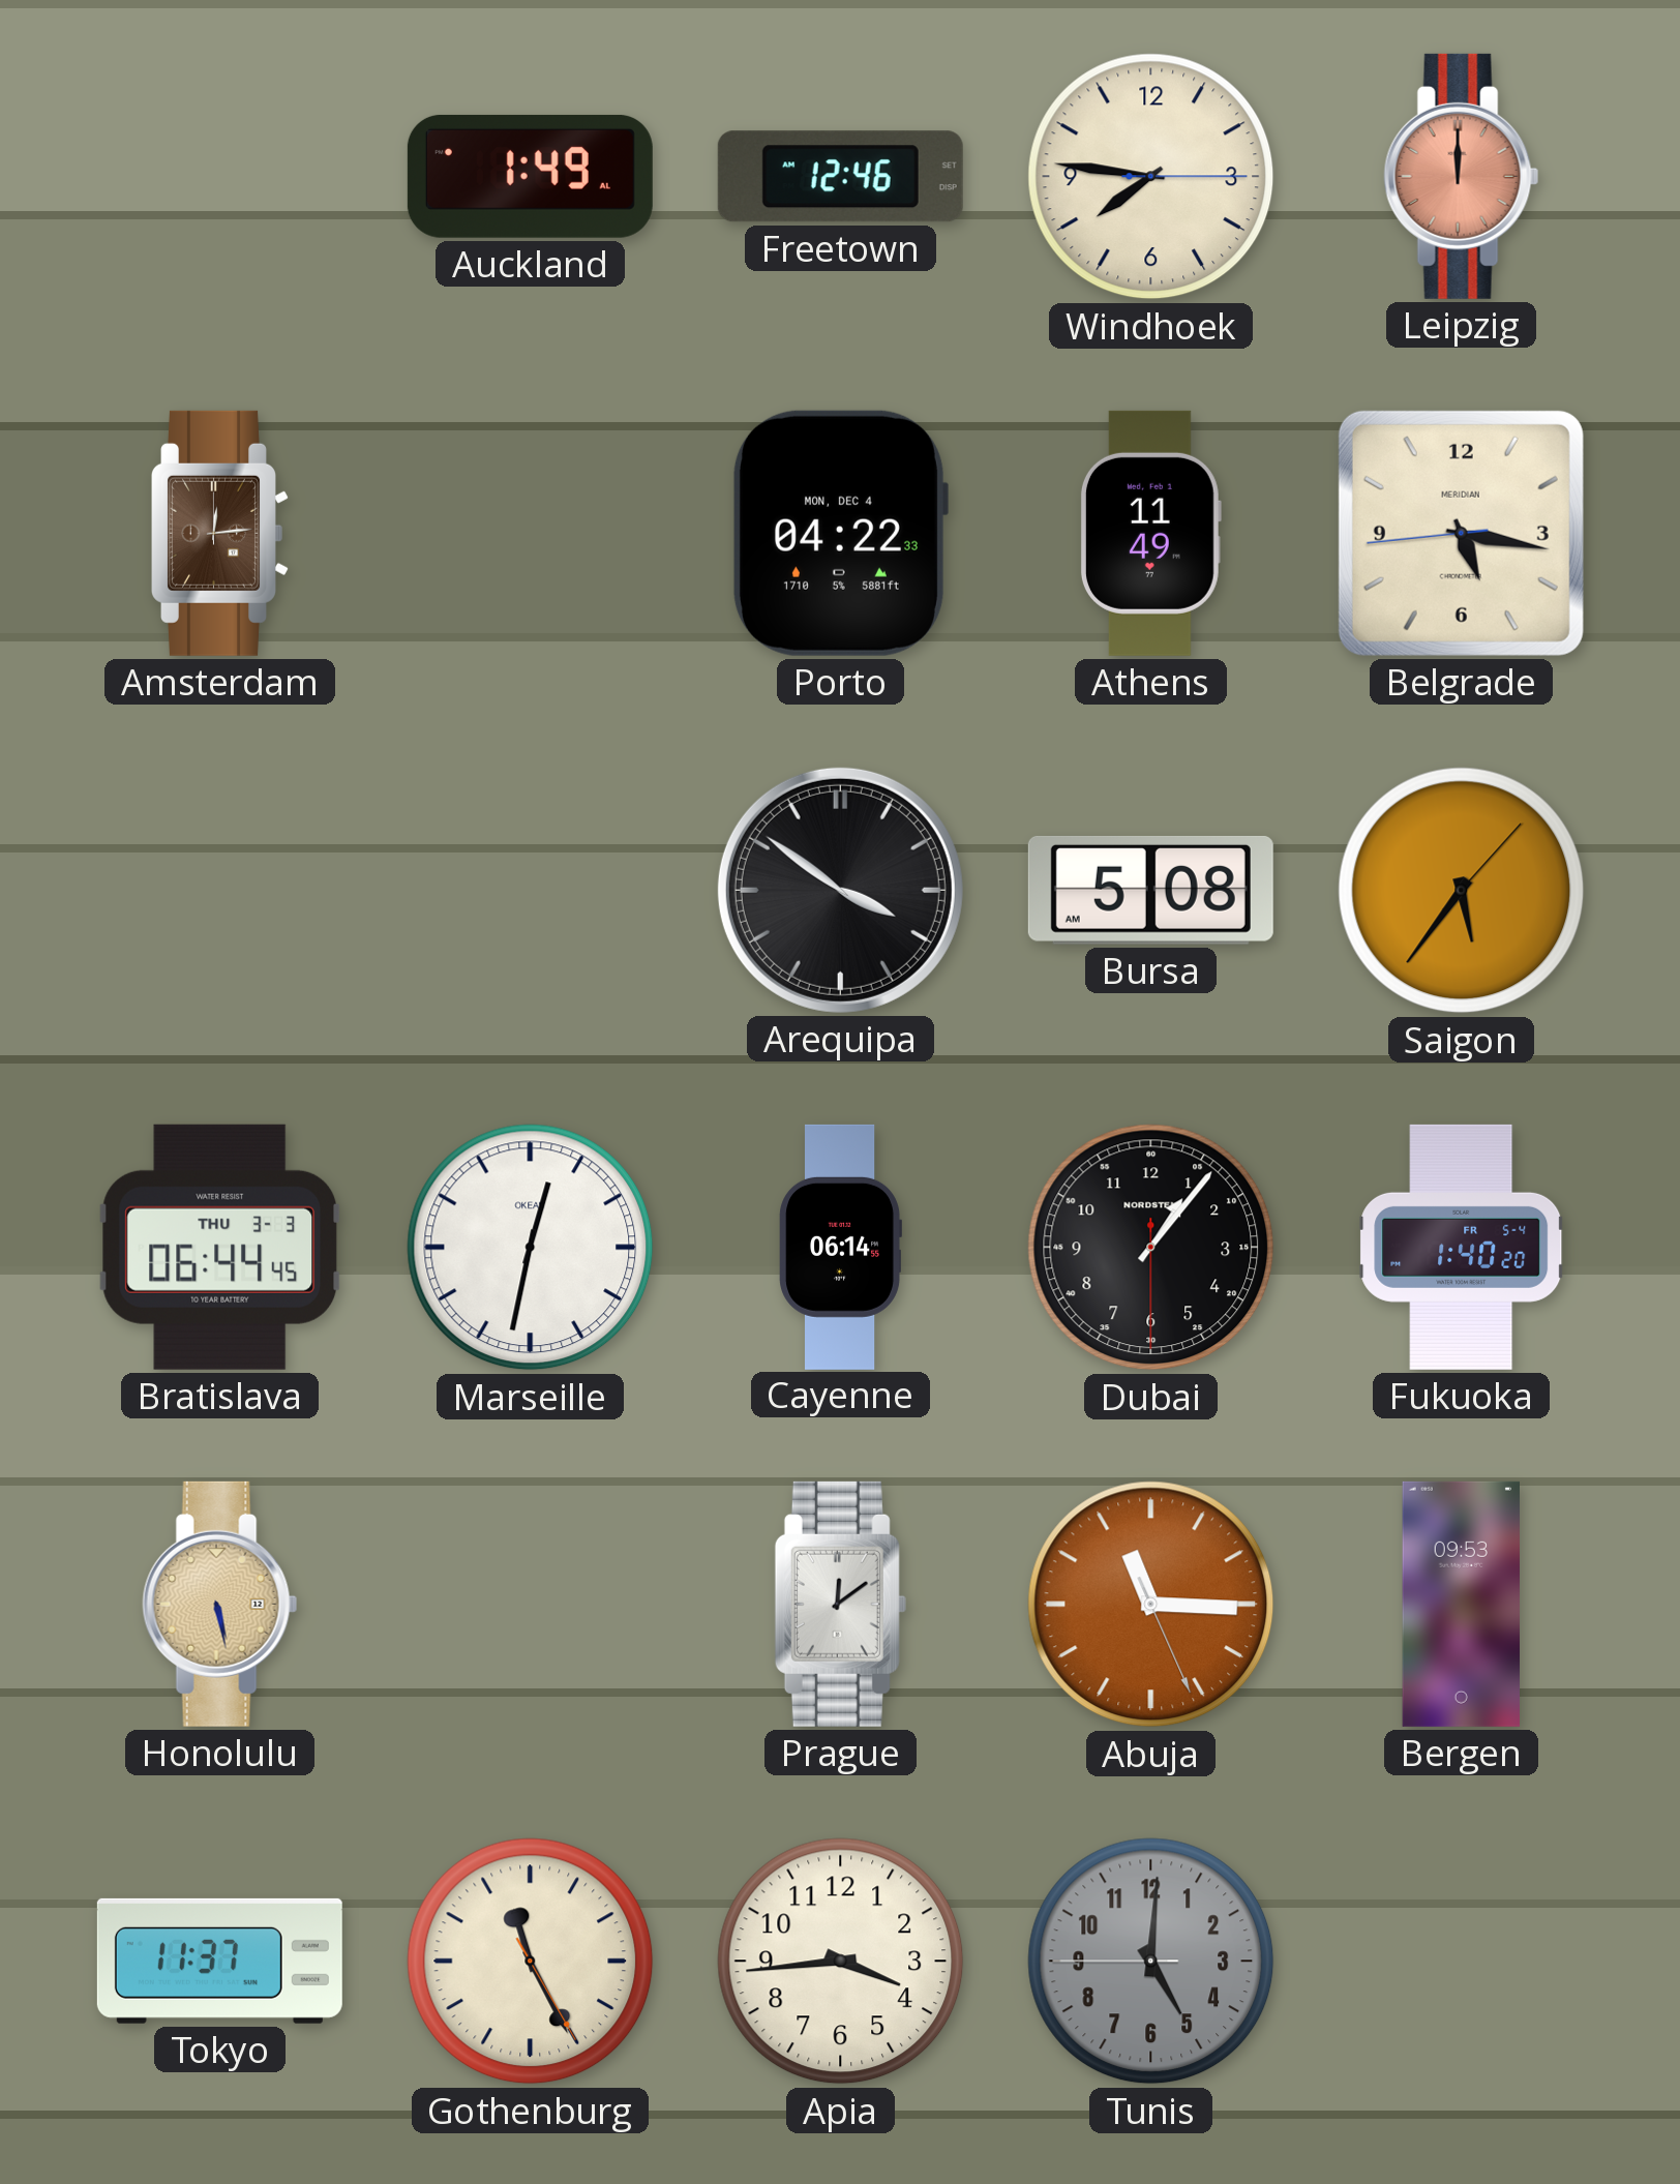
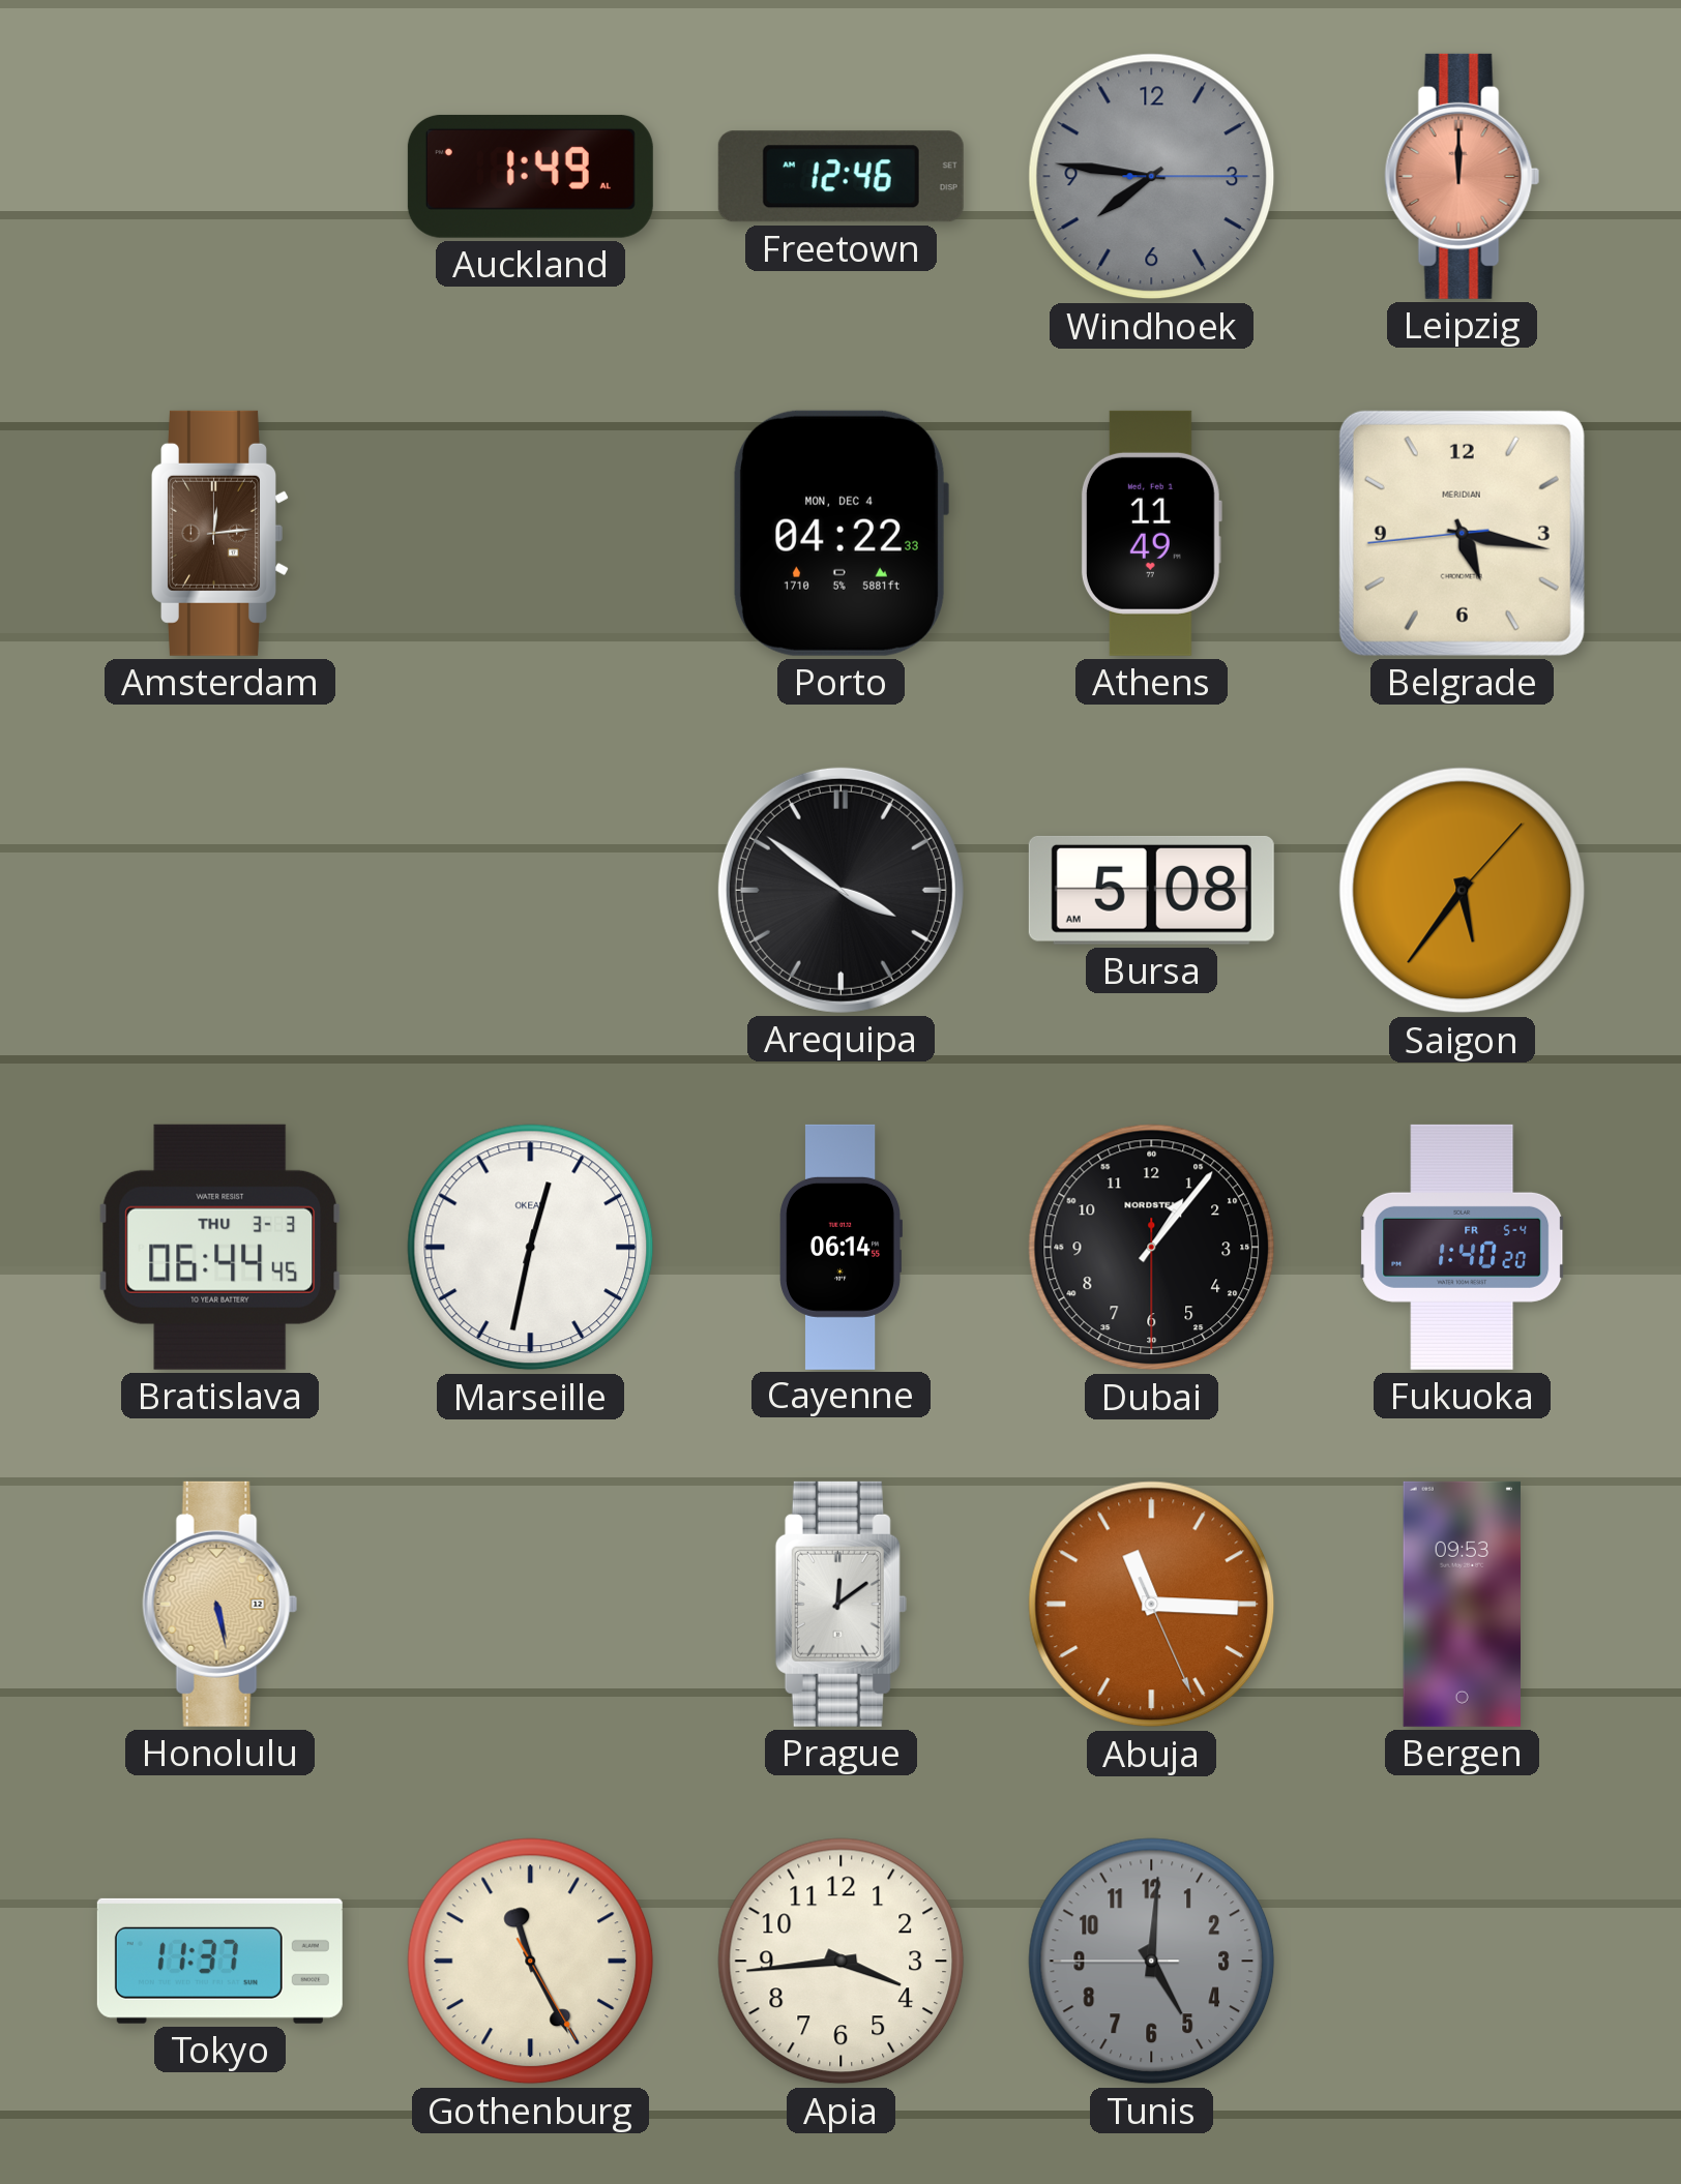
Windhoek dial: cream -> grey (1152, 177)
